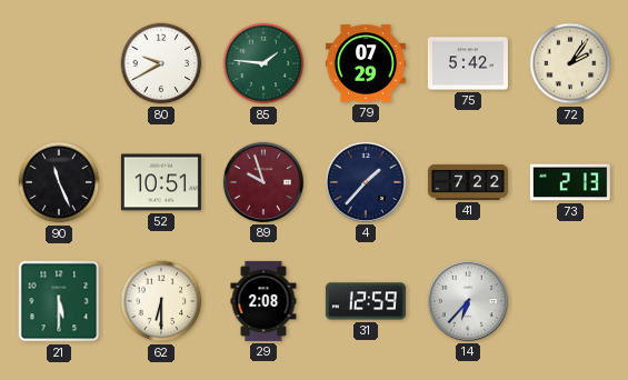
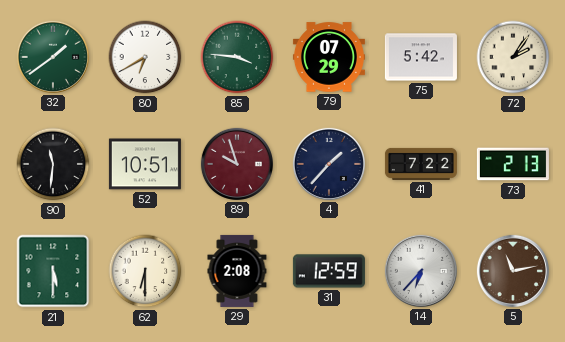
32: none -> 1:39 (53, 57)
80: 9:40 -> 6:40 (145, 57)
85: 1:46 -> 3:46 (237, 57)
90: 11:26 -> 11:31 (53, 164)
5: none -> 11:13 (513, 271)
